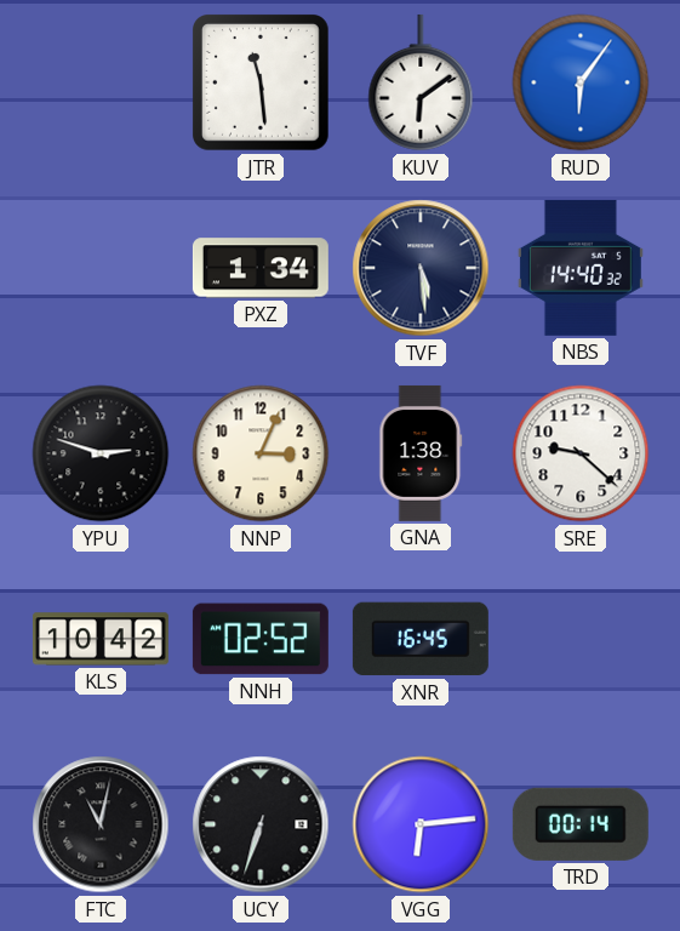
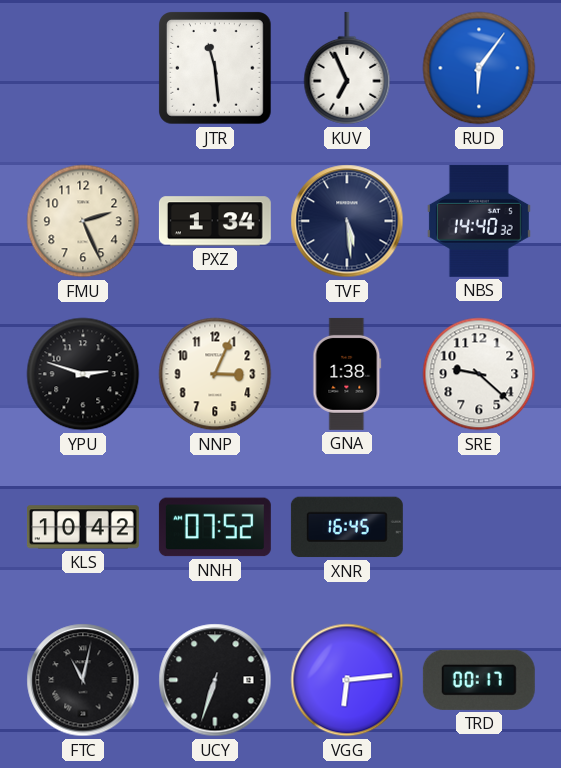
KUV: 6:09 -> 6:56 (347, 68)
FMU: none -> 2:26 (83, 221)
NNH: 02:52 -> 07:52 (215, 527)
TRD: 00:14 -> 00:17 (479, 680)
